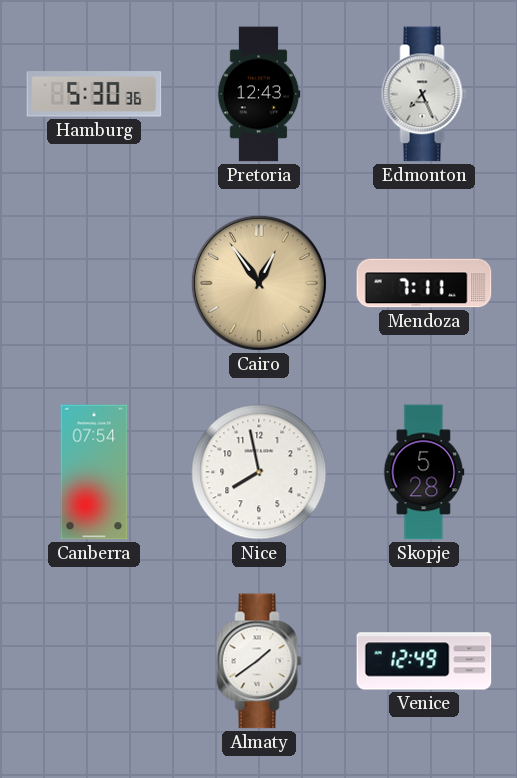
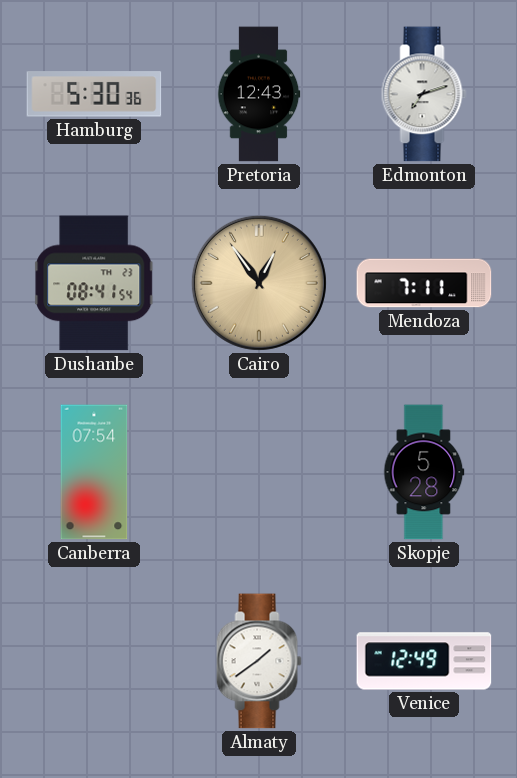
Edmonton: 7:26 -> 7:12 (424, 94)
Dushanbe: none -> 08:41 (95, 283)
Nice: 7:58 -> none (259, 472)
